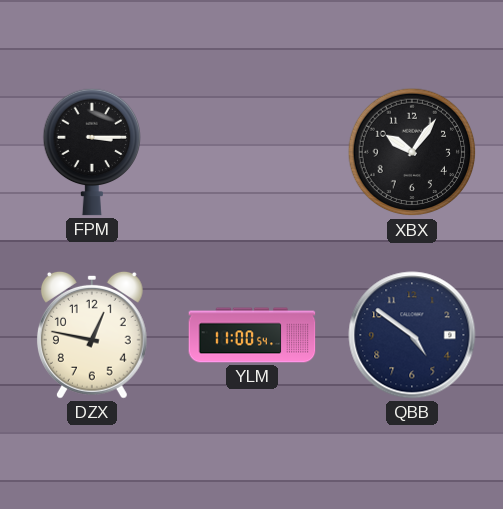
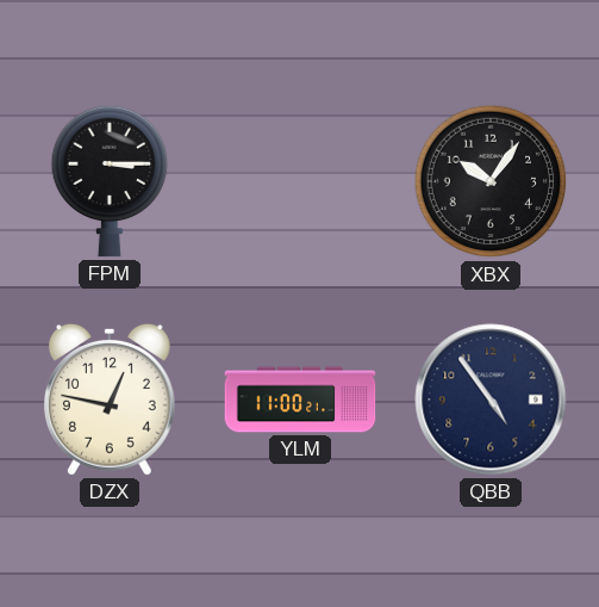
YLM: 11:00:54 -> 11:00:21 (300, 399)
QBB: 4:51 -> 4:54 (491, 399)
